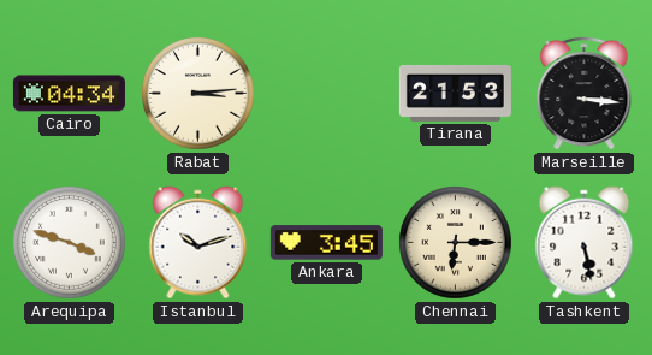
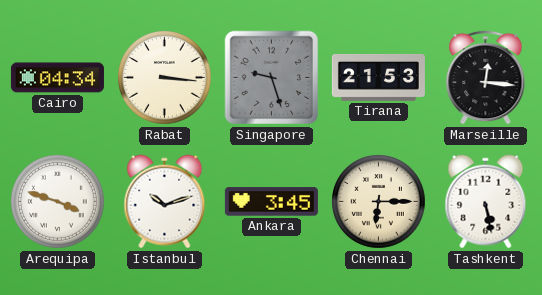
Rabat: 3:14 -> 3:16 (165, 78)
Singapore: none -> 9:27 (272, 78)
Marseille: 3:16 -> 12:16 (486, 77)
